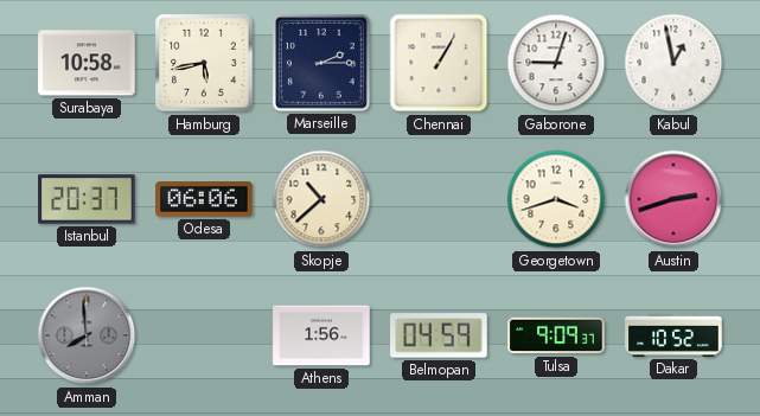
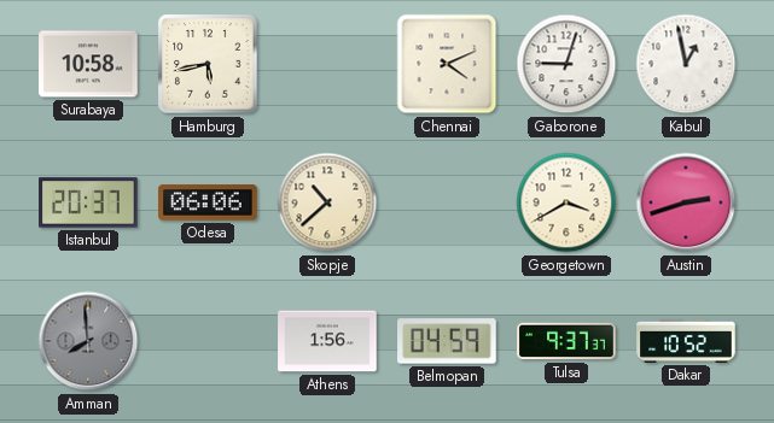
Marseille: 2:15 -> none (321, 63)
Chennai: 1:05 -> 4:11 (447, 64)
Georgetown: 3:42 -> 3:40 (566, 202)
Tulsa: 9:09 -> 9:37 (566, 341)
